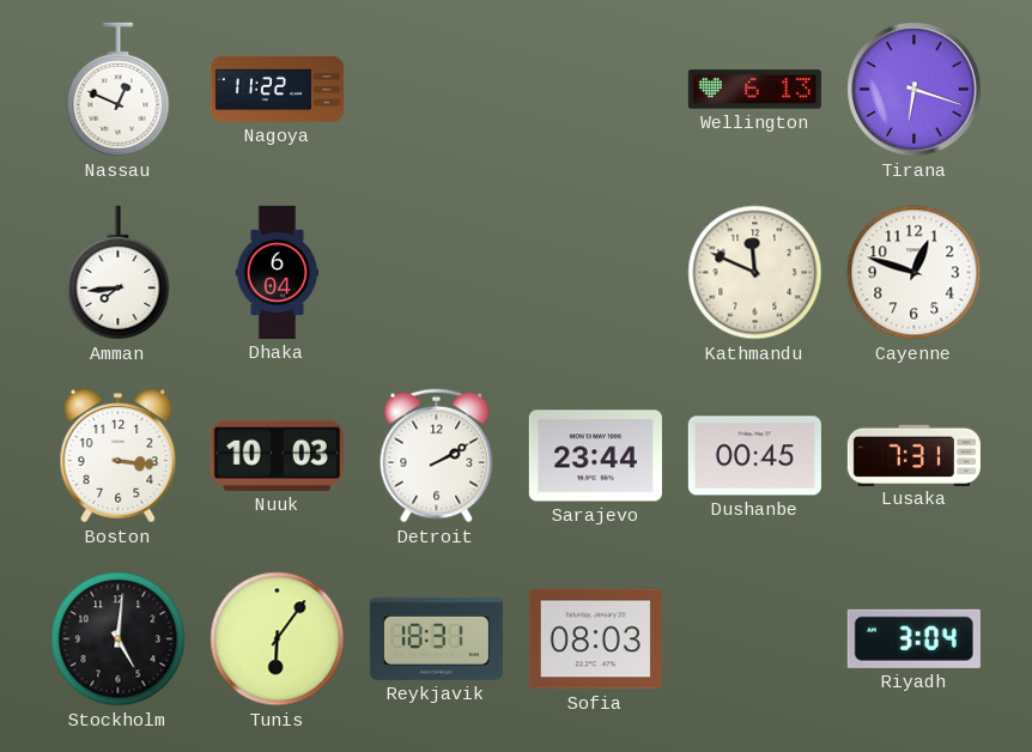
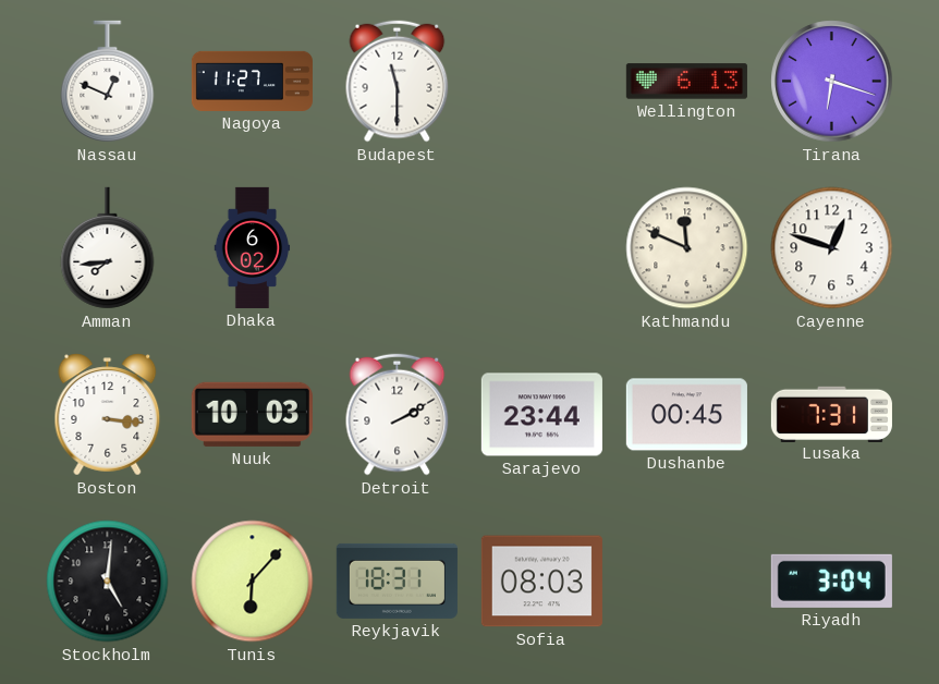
Nagoya: 11:22 -> 11:27 (252, 81)
Budapest: none -> 11:30 (398, 82)
Dhaka: 6:04 -> 6:02 (253, 247)
Tunis: 6:06 -> 6:07 (253, 582)
